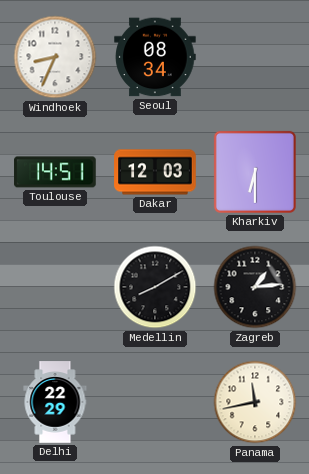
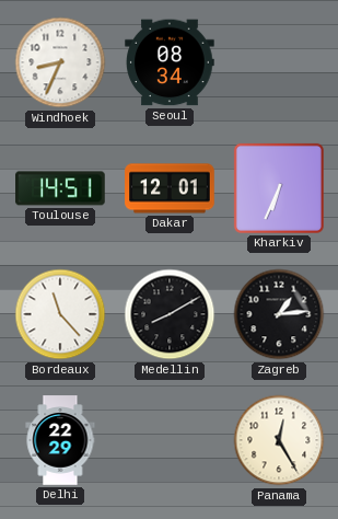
Dakar: 12:03 -> 12:01 (170, 188)
Kharkiv: 6:30 -> 6:34 (279, 188)
Bordeaux: none -> 11:23 (60, 314)
Panama: 11:43 -> 12:25 (279, 440)
